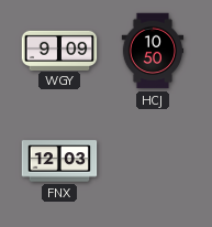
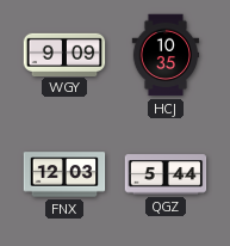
HCJ: 10:50 -> 10:35 (166, 55)
QGZ: none -> 5:44 (166, 174)
